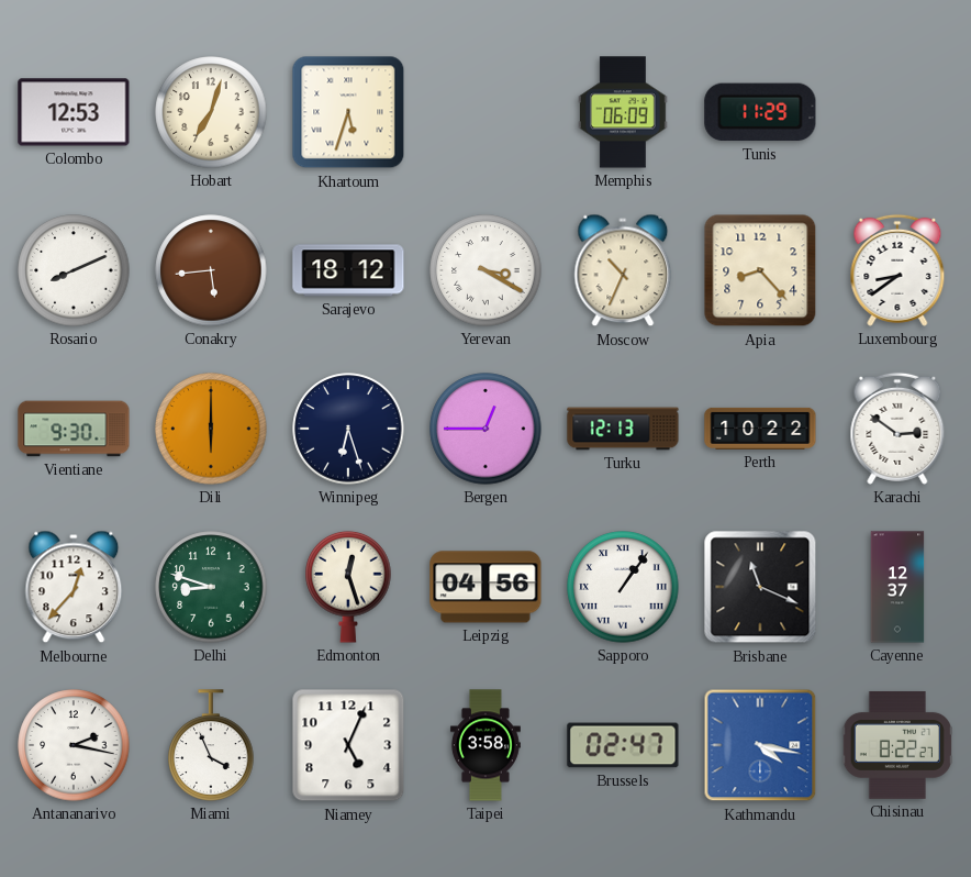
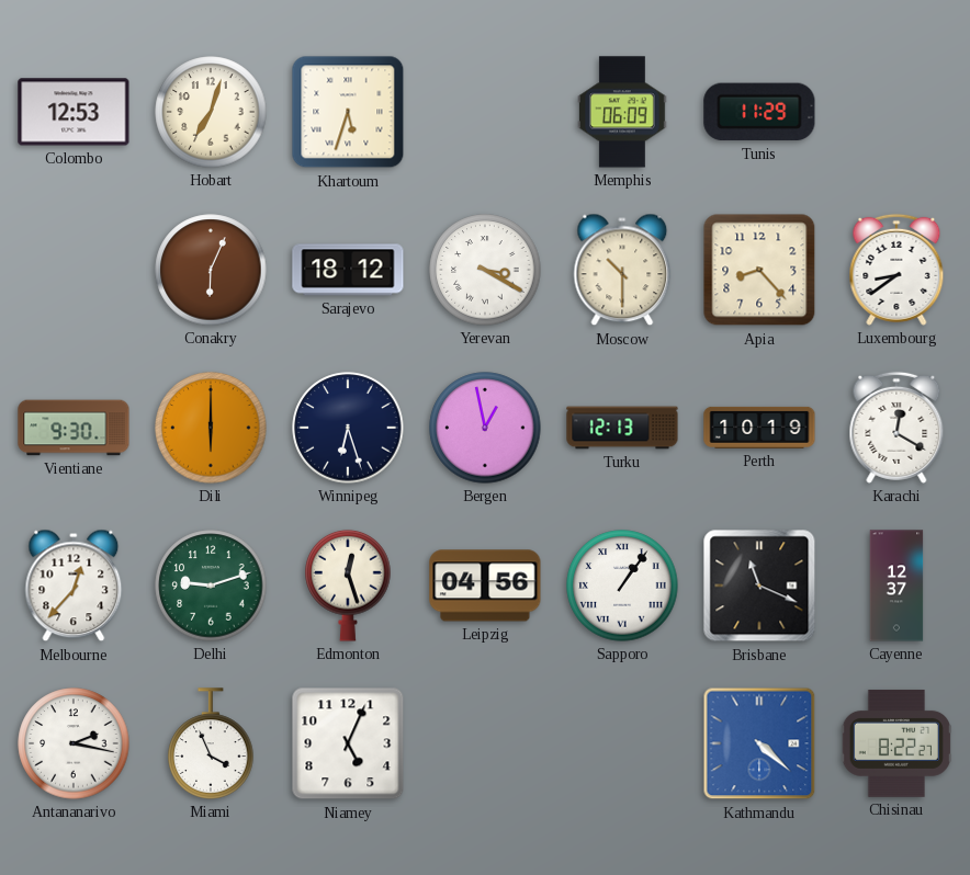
Rosario: 8:11 -> none (74, 270)
Conakry: 5:44 -> 6:04 (211, 270)
Moscow: 10:34 -> 10:30 (622, 270)
Bergen: 12:45 -> 12:58 (485, 428)
Perth: 10:22 -> 10:19 (759, 428)
Karachi: 2:51 -> 12:20 (896, 428)
Delhi: 8:48 -> 9:12 (211, 586)
Taipei: 3:58 -> none (486, 745)
Brussels: 02:47 -> none (623, 745)
Kathmandu: 4:17 -> 4:22 (759, 743)
